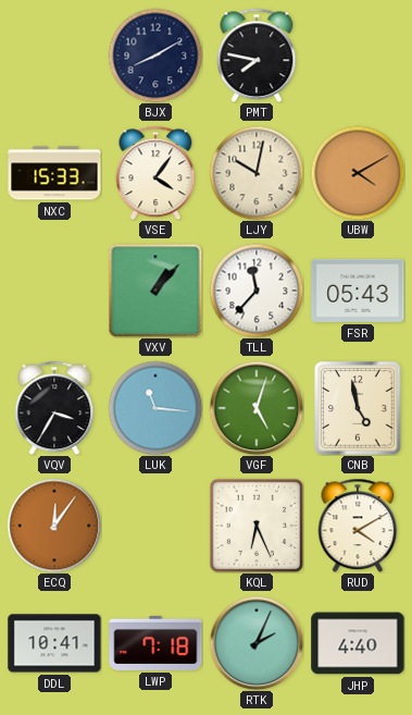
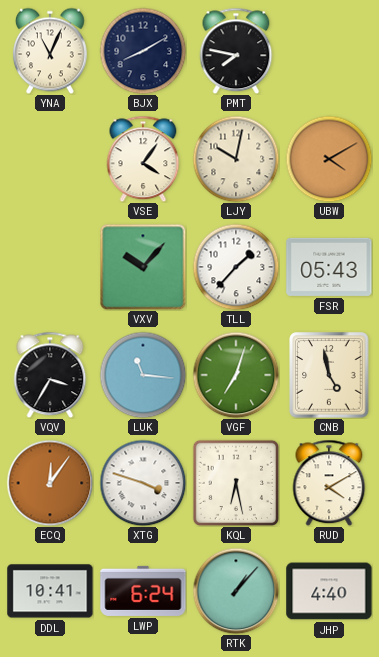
YNA: none -> 11:04 (50, 51)
NXC: 15:33 -> none (54, 173)
VXV: 1:07 -> 10:07 (143, 267)
TLL: 11:37 -> 1:37 (236, 267)
VGF: 5:03 -> 7:03 (236, 375)
XTG: none -> 3:48 (143, 483)
KQL: 6:26 -> 6:28 (236, 483)
LWP: 7:18 -> 6:24 (143, 591)
RTK: 2:04 -> 1:07 (236, 591)
